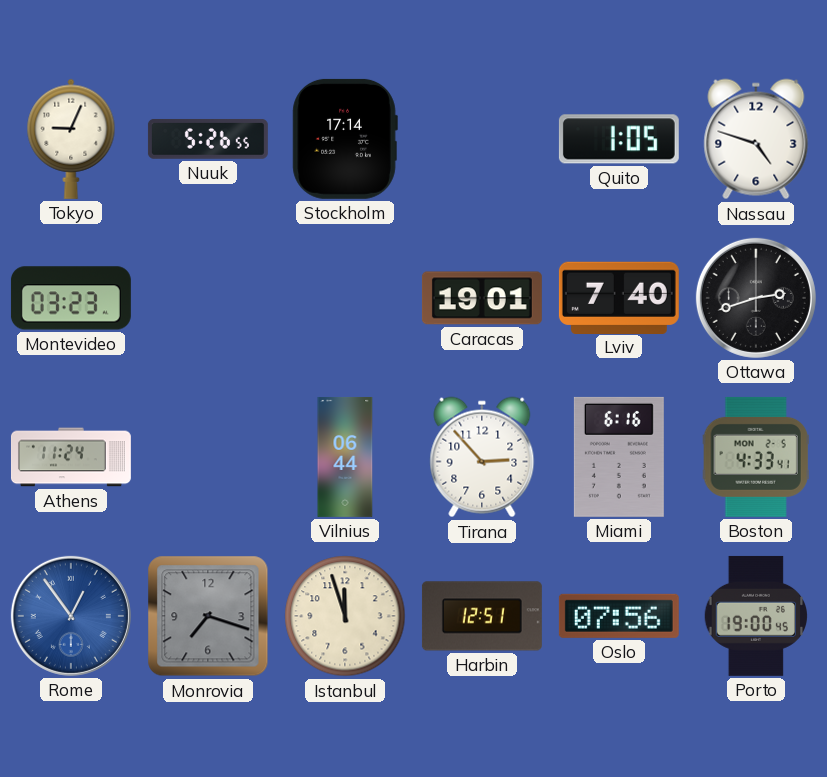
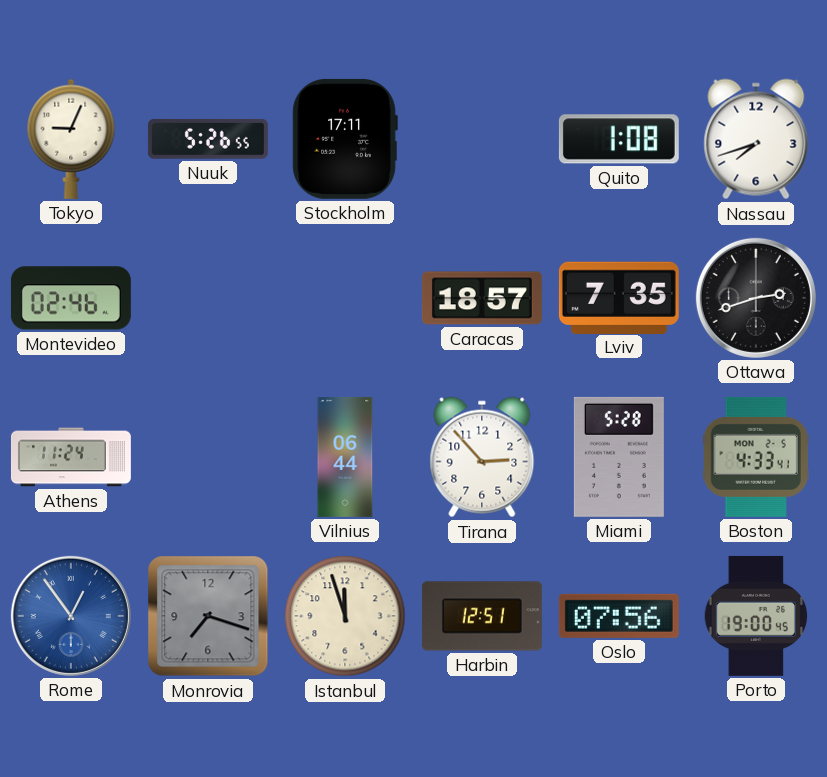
Stockholm: 17:14 -> 17:11 (345, 139)
Quito: 1:05 -> 1:08 (619, 139)
Nassau: 4:48 -> 7:42 (756, 139)
Montevideo: 03:23 -> 02:46 (71, 298)
Caracas: 19:01 -> 18:57 (482, 298)
Lviv: 7:40 -> 7:35 (619, 297)
Miami: 6:16 -> 5:28 (619, 457)
